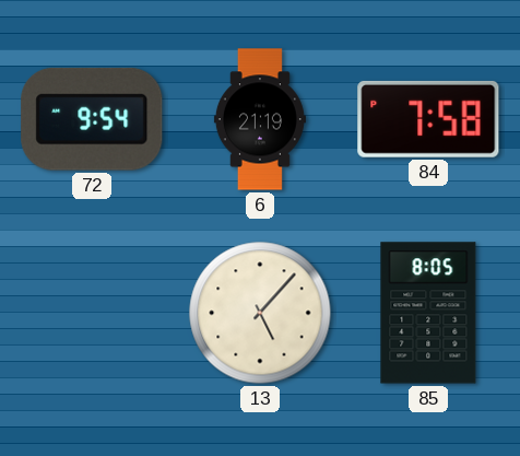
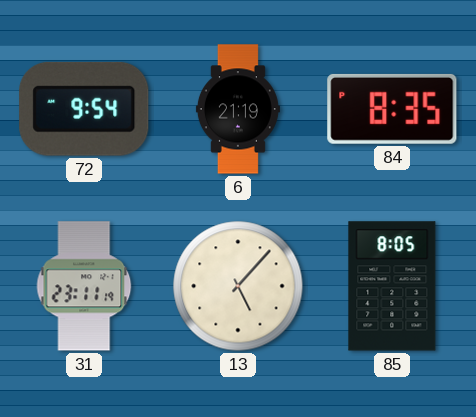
84: 7:58 -> 8:35 (392, 109)
31: none -> 23:11 (84, 286)
